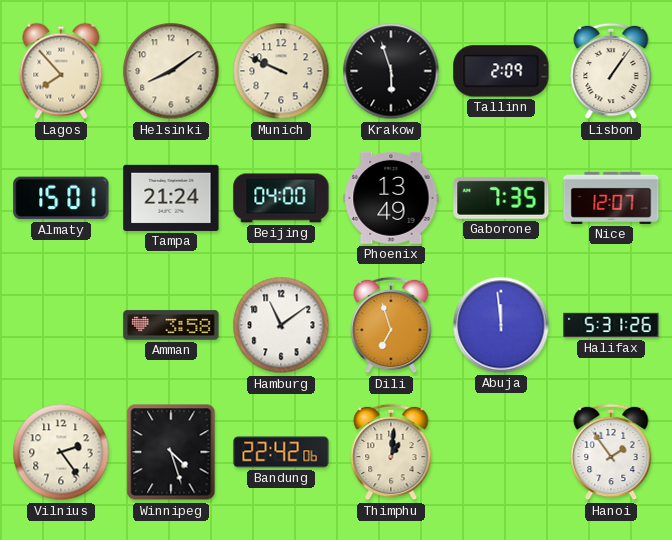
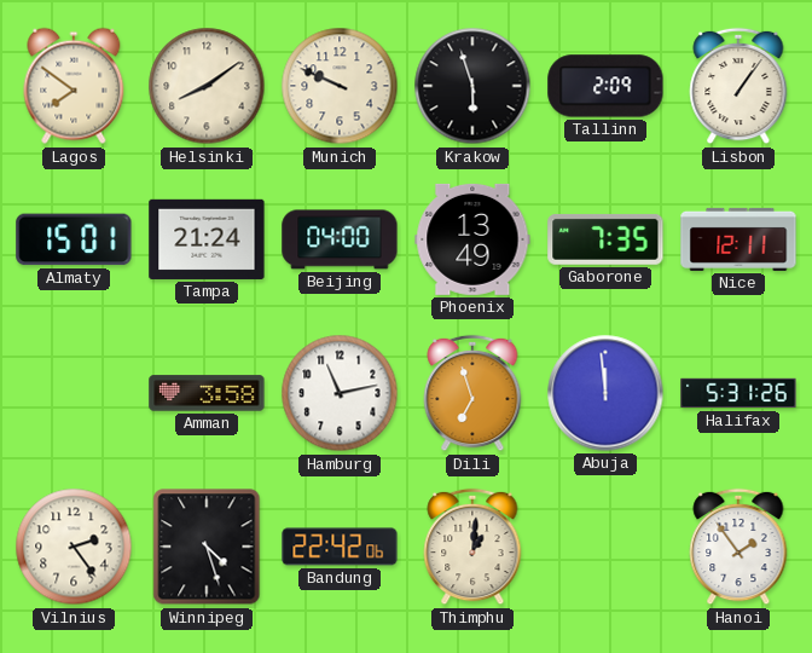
Lagos: 7:53 -> 7:51 (74, 86)
Nice: 12:07 -> 12:11 (738, 239)
Hamburg: 11:09 -> 11:13 (340, 393)
